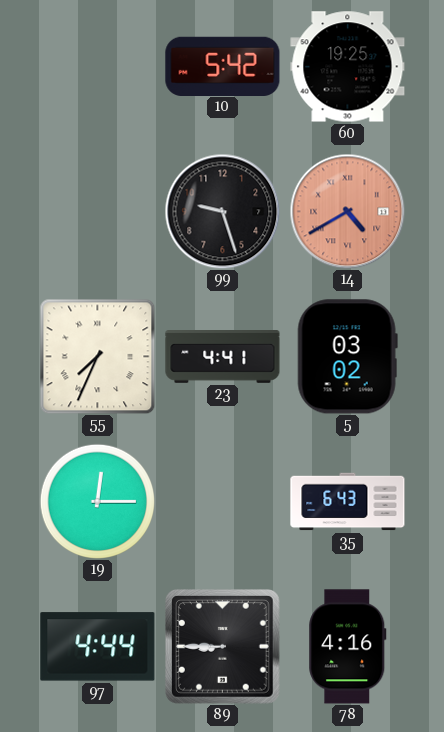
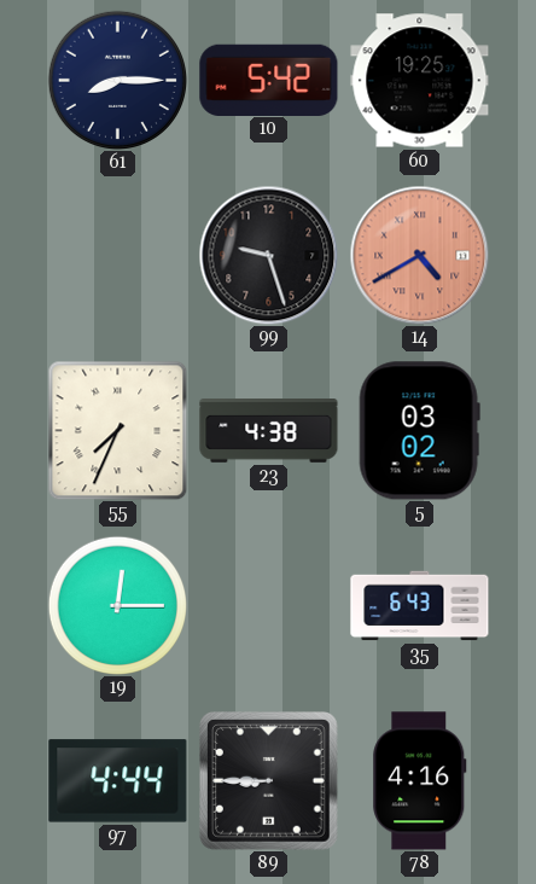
61: none -> 8:15 (117, 80)
23: 4:41 -> 4:38 (269, 431)
